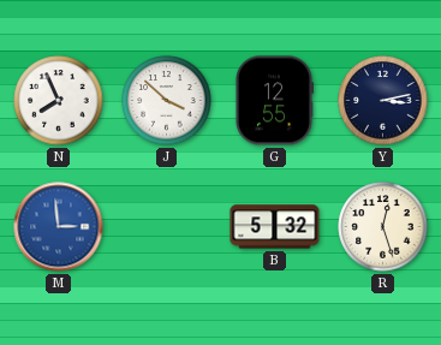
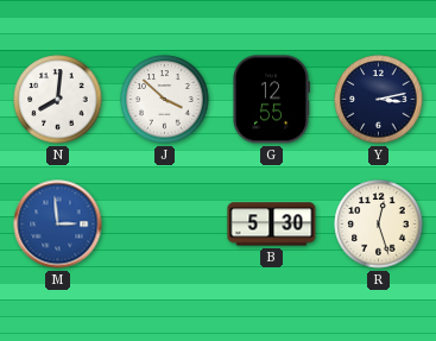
N: 7:56 -> 8:01 (58, 100)
B: 5:32 -> 5:30 (272, 225)
